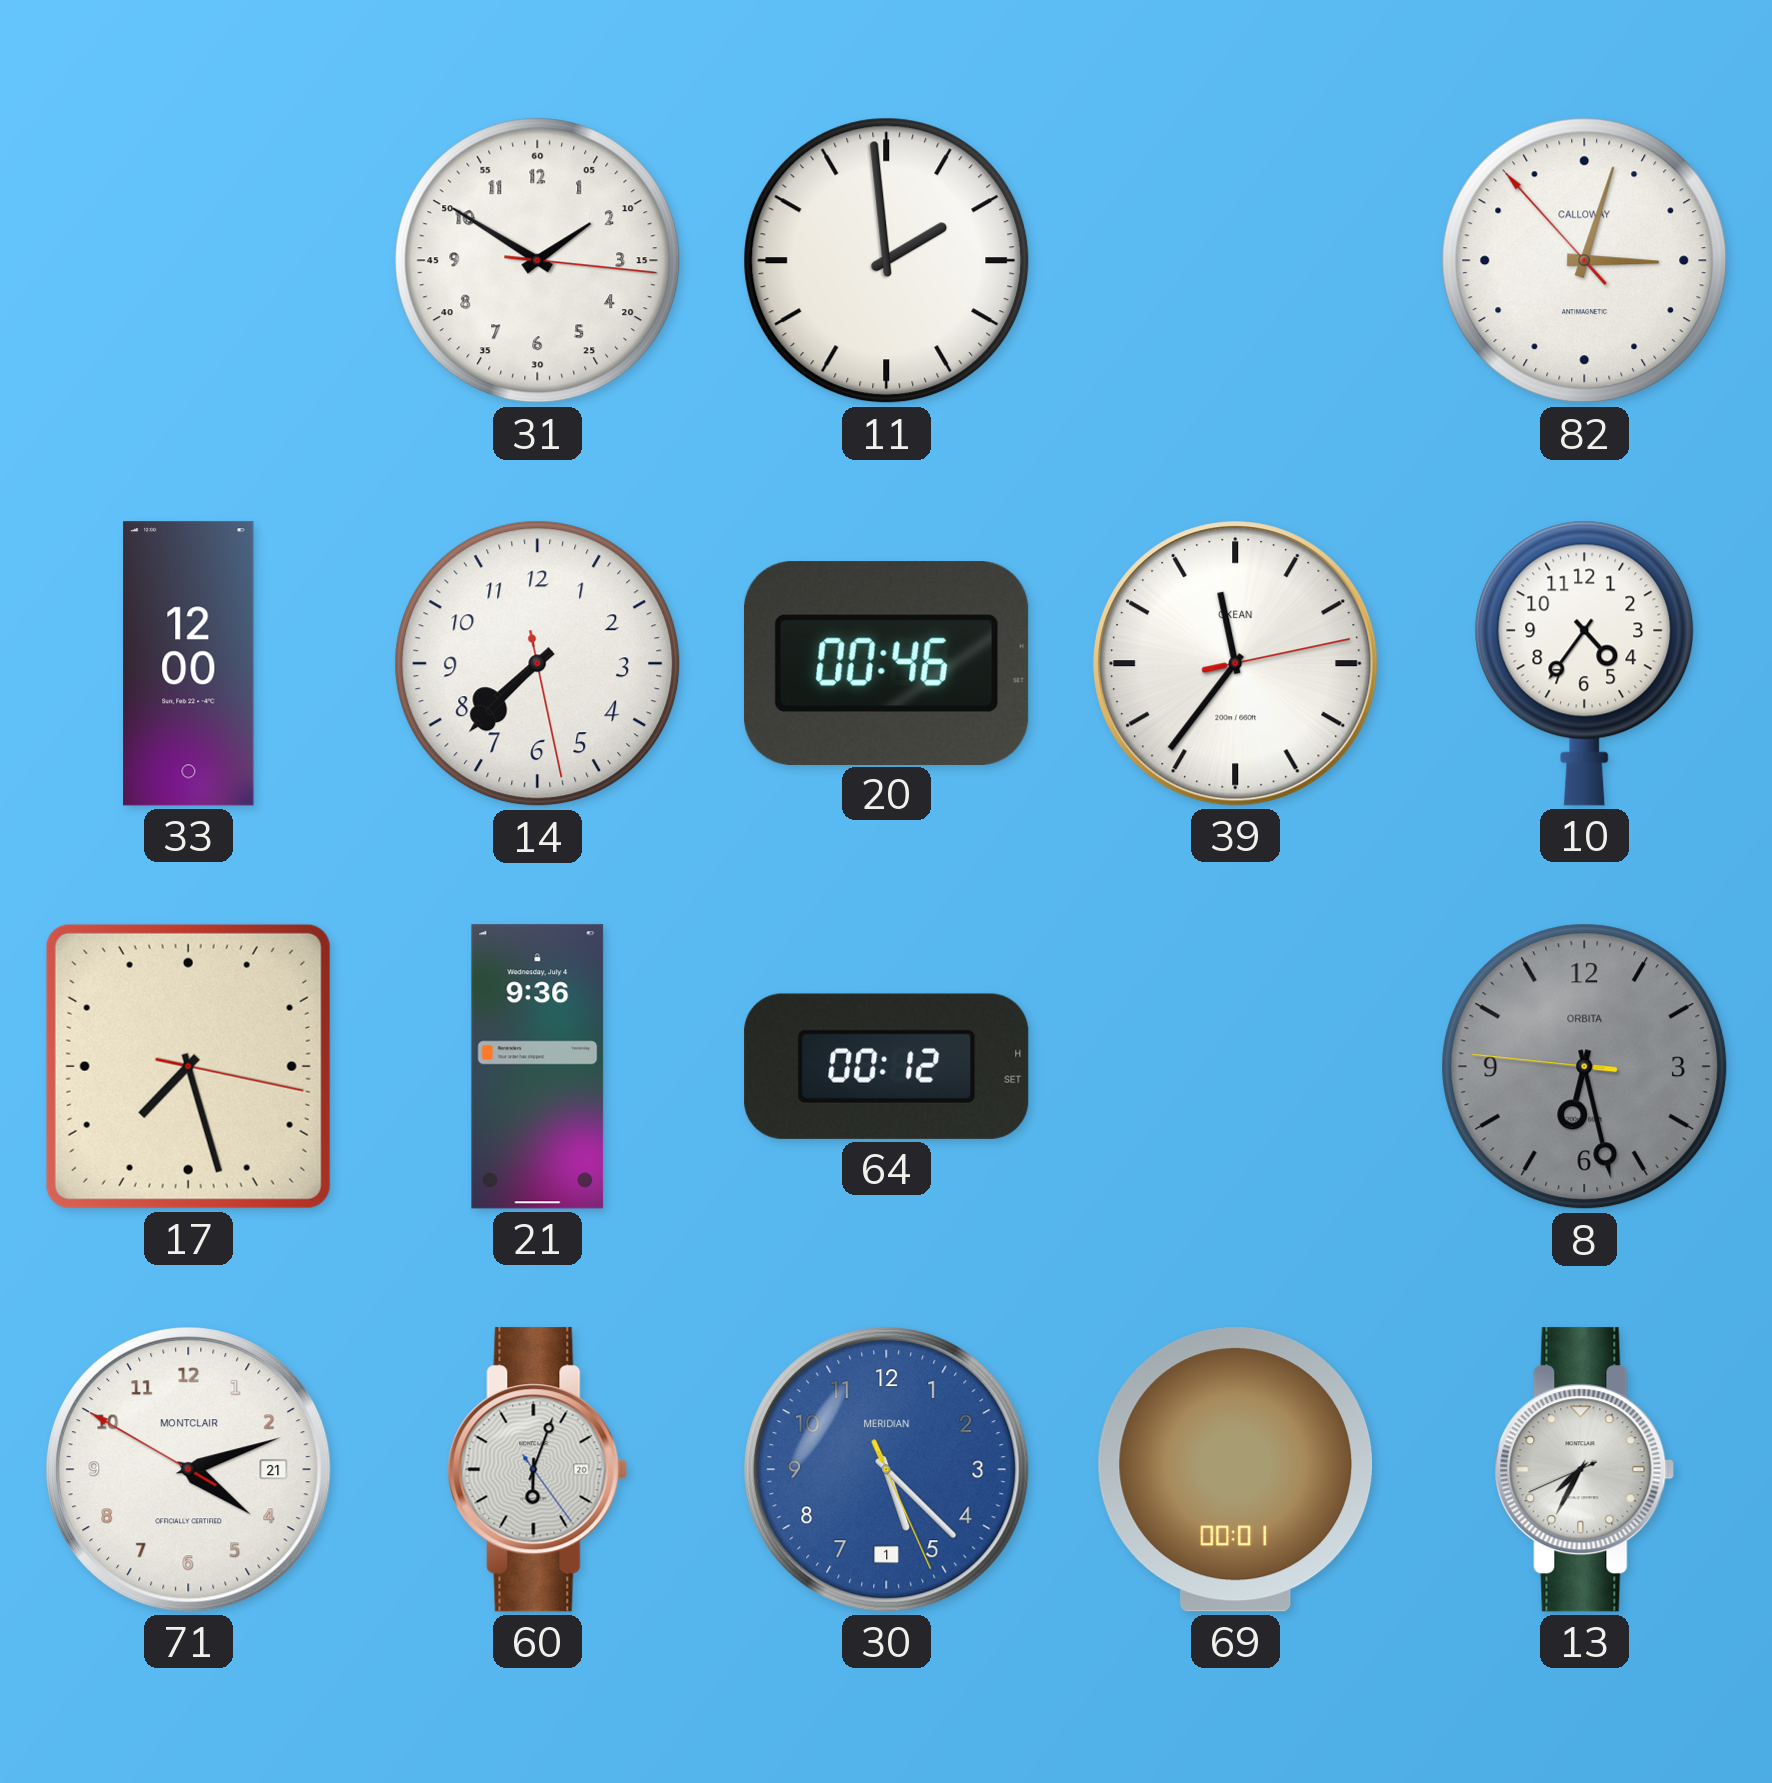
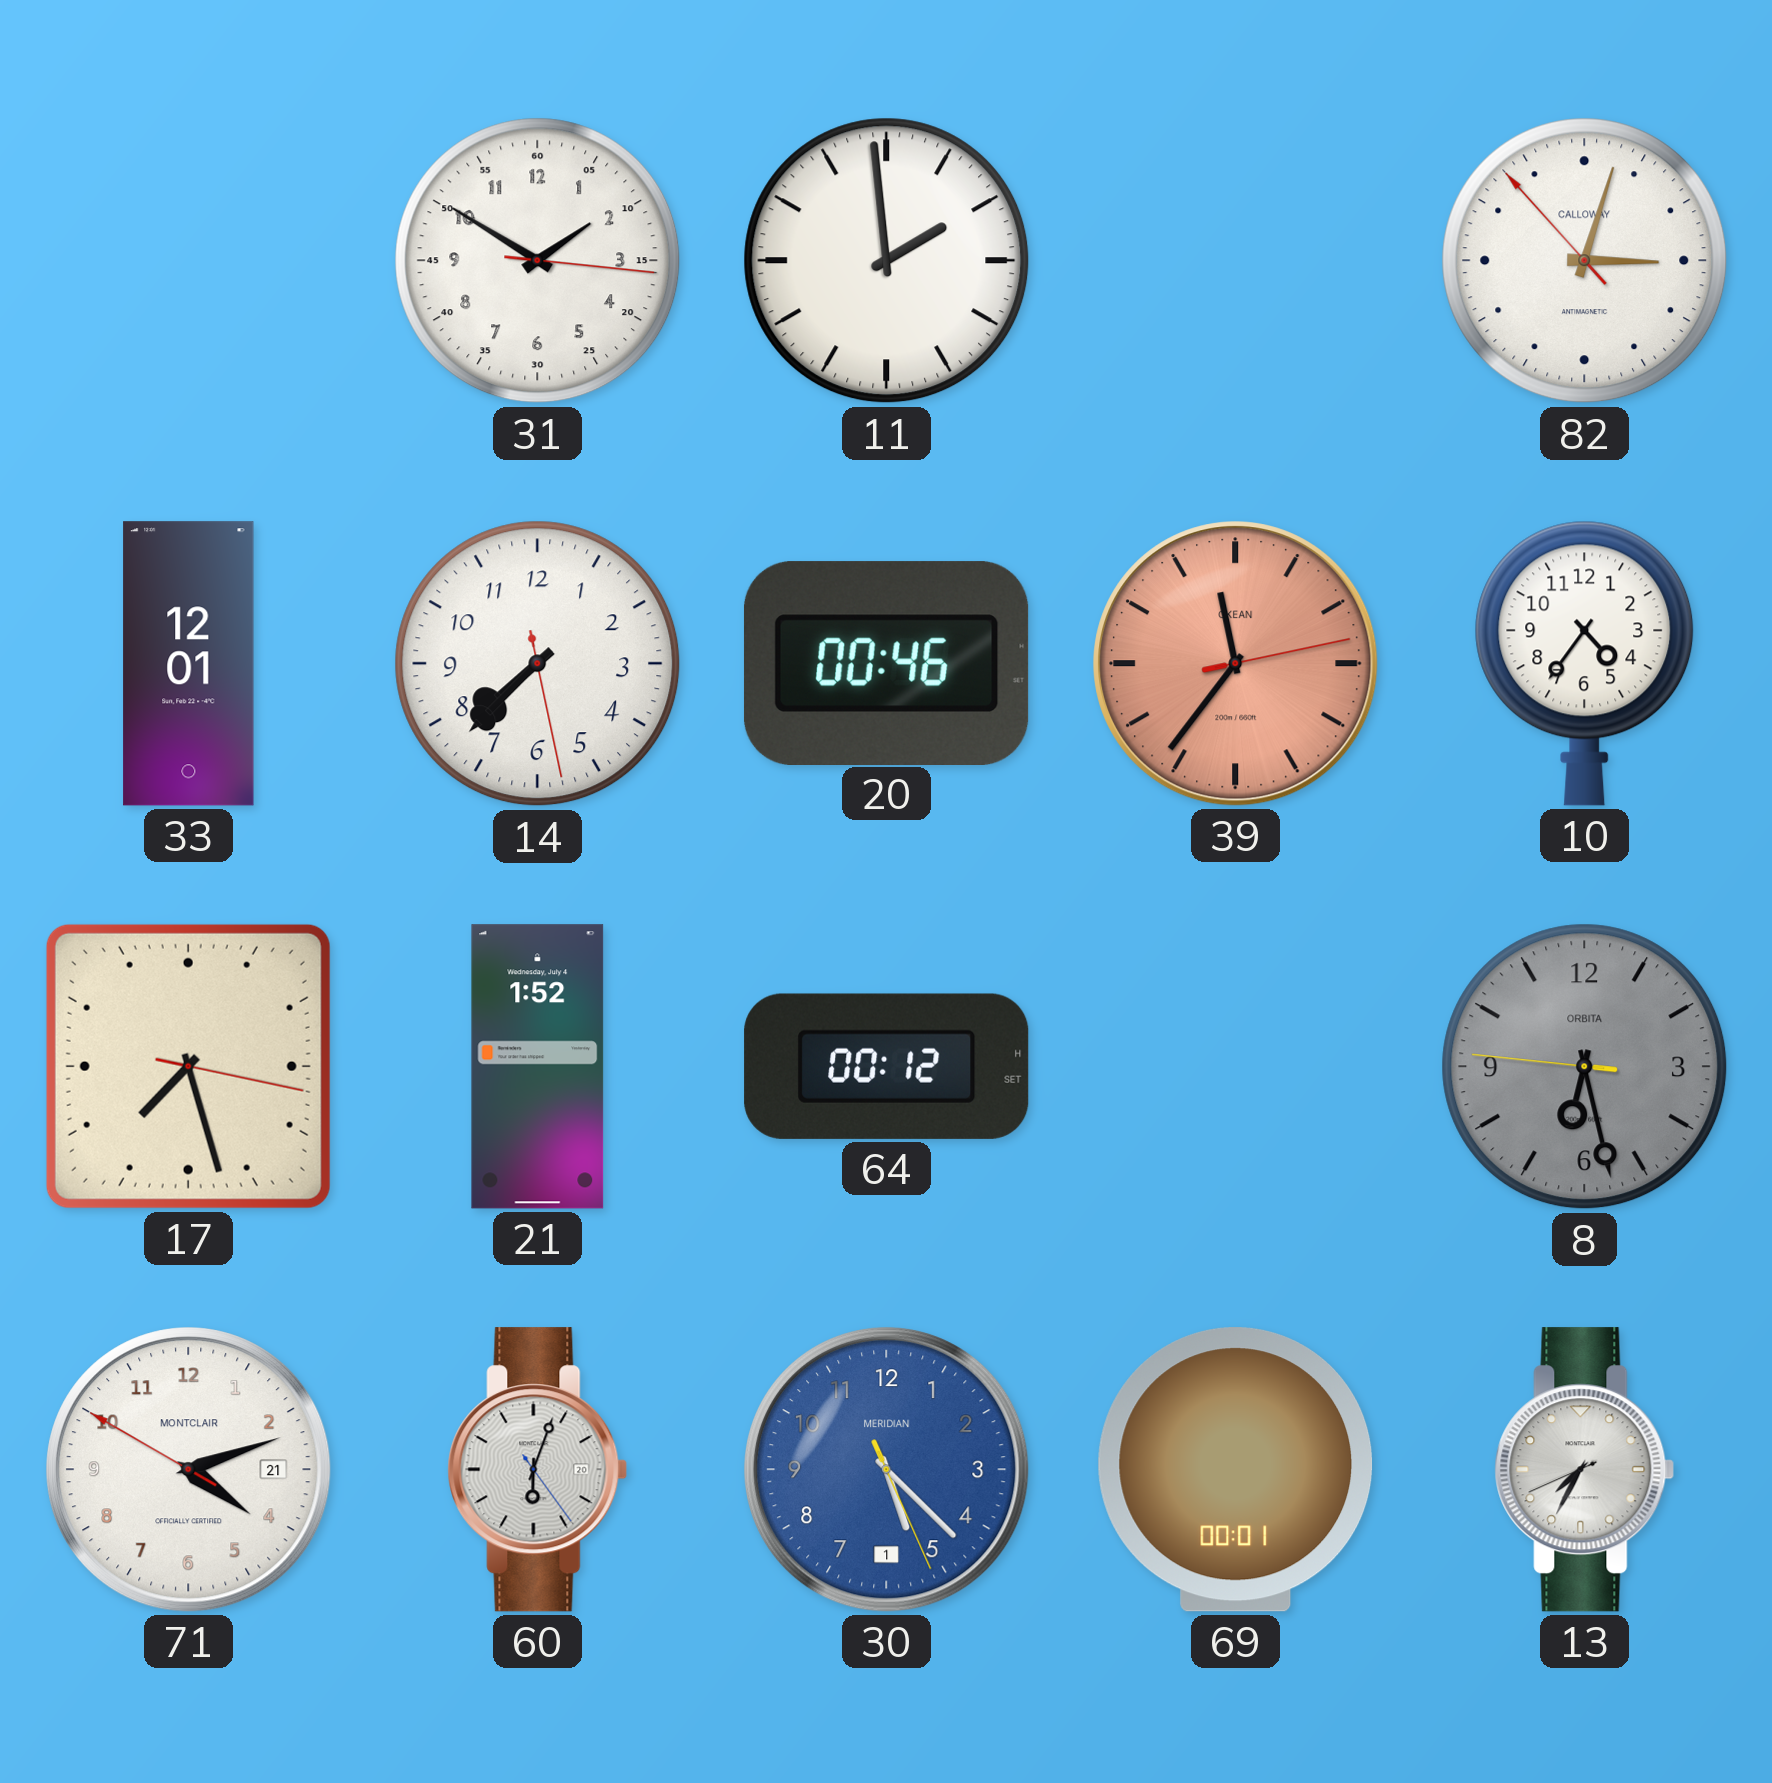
33: 12:00 -> 12:01 (189, 664)
39 dial: white -> salmon (1236, 664)
21: 9:36 -> 1:52 (538, 1067)
